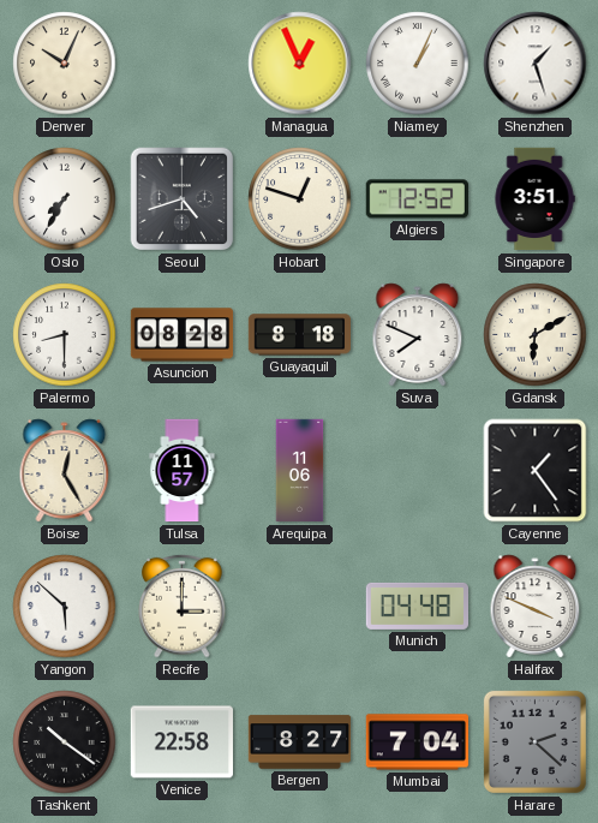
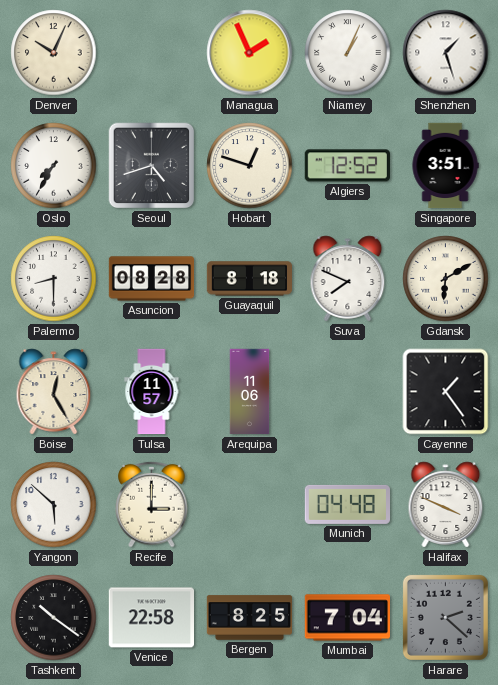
Managua: 12:56 -> 1:56 (250, 53)
Bergen: 8:27 -> 8:25 (250, 618)
